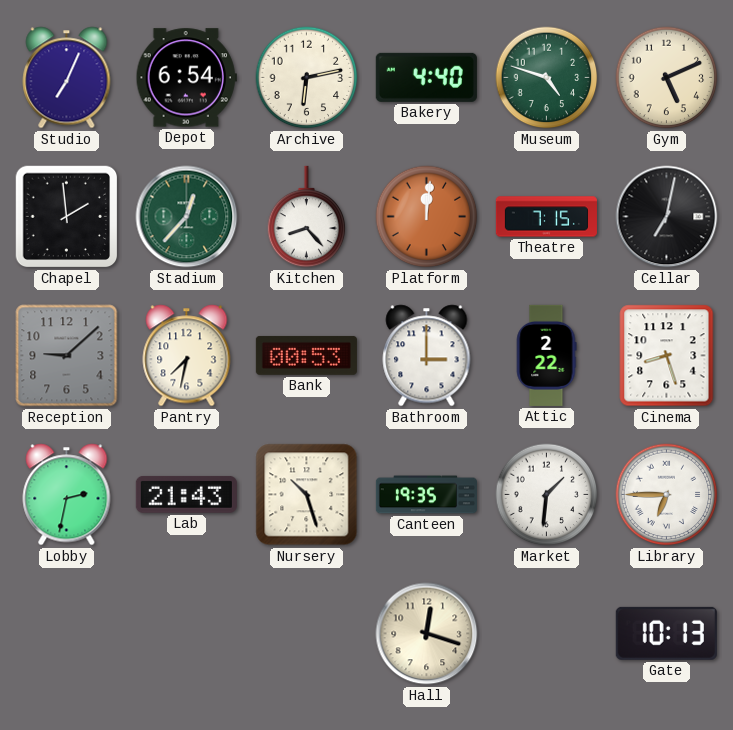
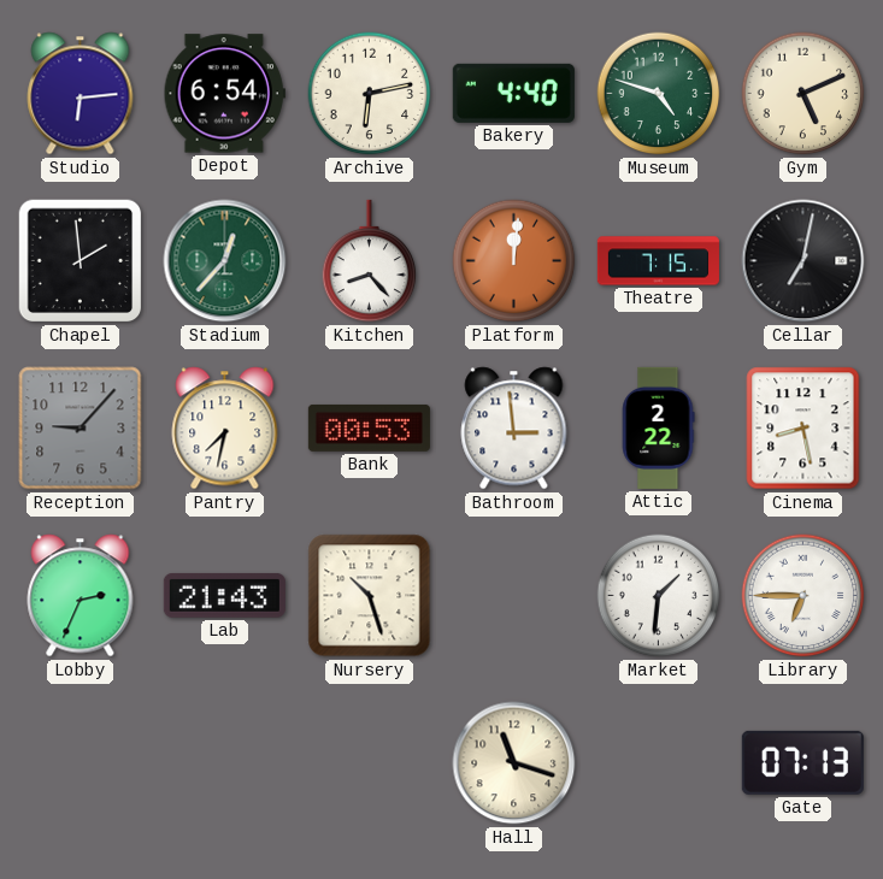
Studio: 7:04 -> 6:14 (81, 94)
Reception: 9:08 -> 9:07 (81, 429)
Bathroom: 3:00 -> 2:59 (514, 429)
Cinema: 8:27 -> 8:28 (803, 429)
Lobby: 2:32 -> 2:34 (81, 596)
Canteen: 19:35 -> none (426, 495)
Hall: 12:18 -> 11:18 (514, 763)
Gate: 10:13 -> 07:13 (802, 762)
